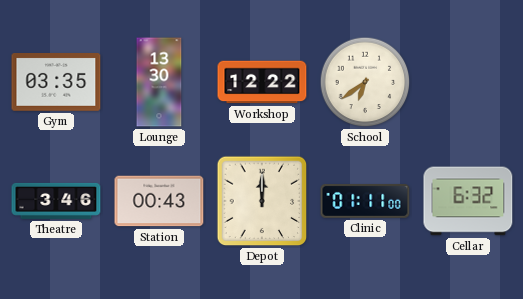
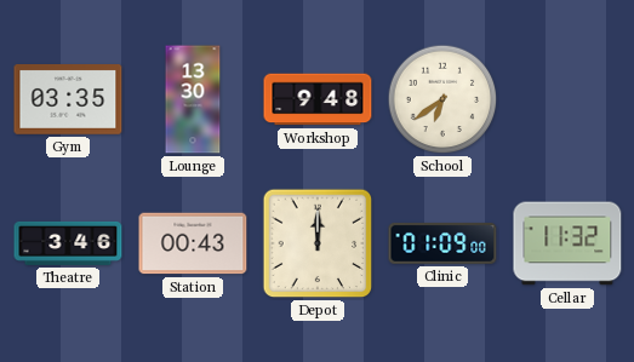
Workshop: 12:22 -> 9:48 (318, 99)
Clinic: 01:11 -> 01:09 (442, 243)
Cellar: 6:32 -> 11:32 (567, 243)
